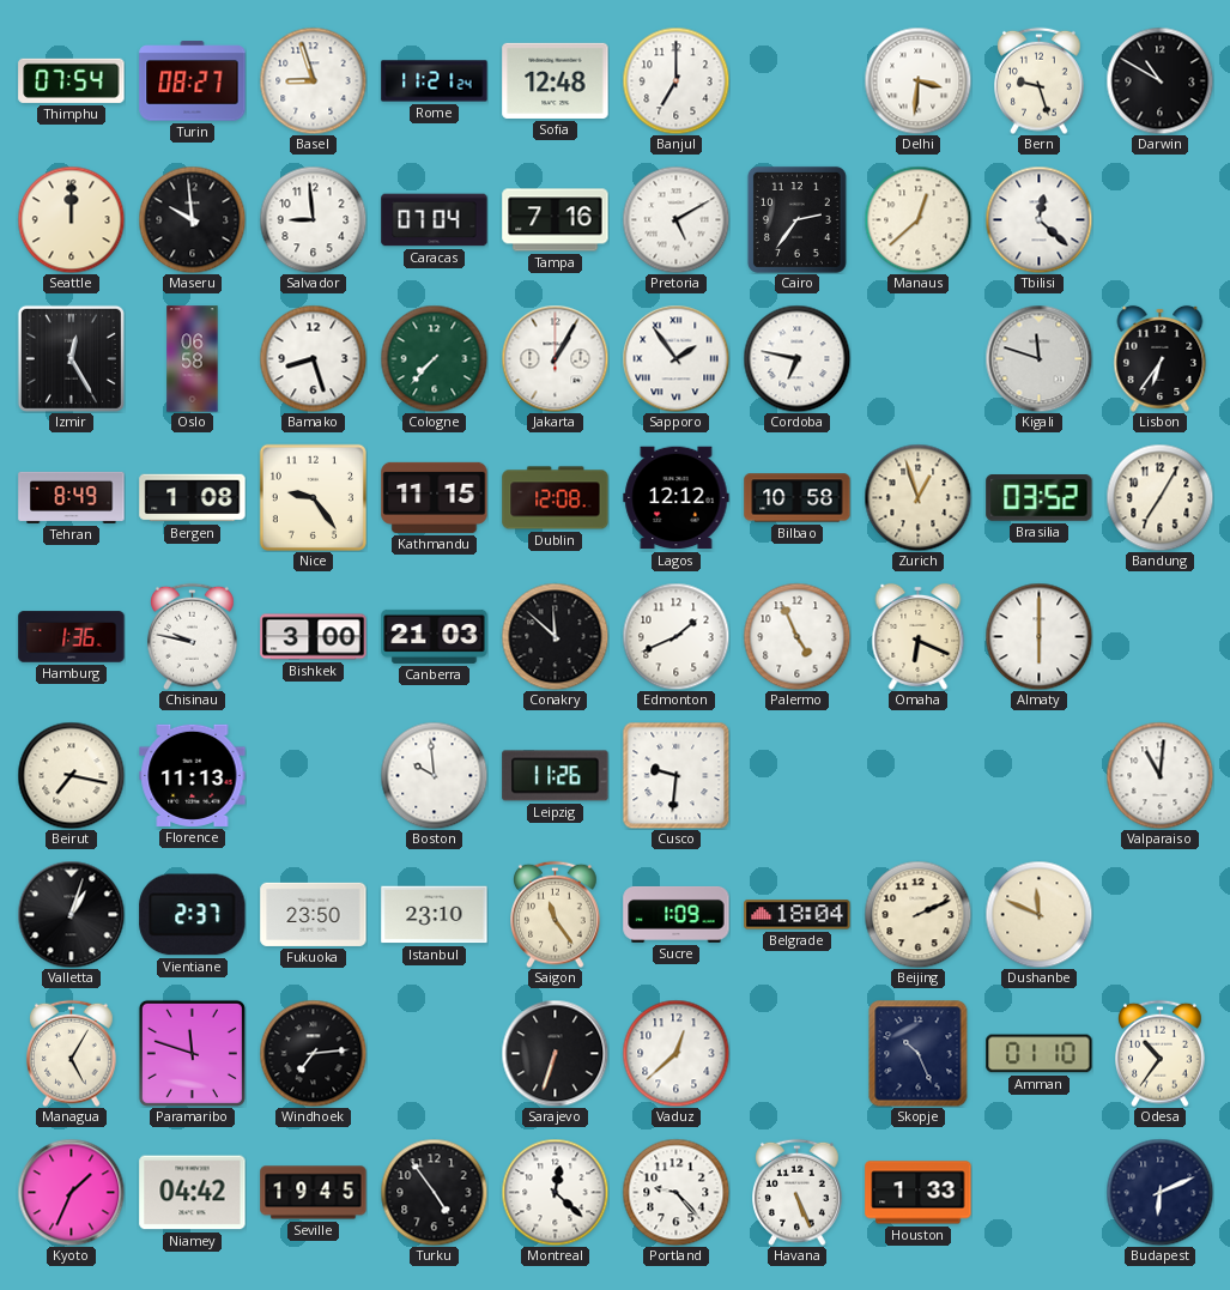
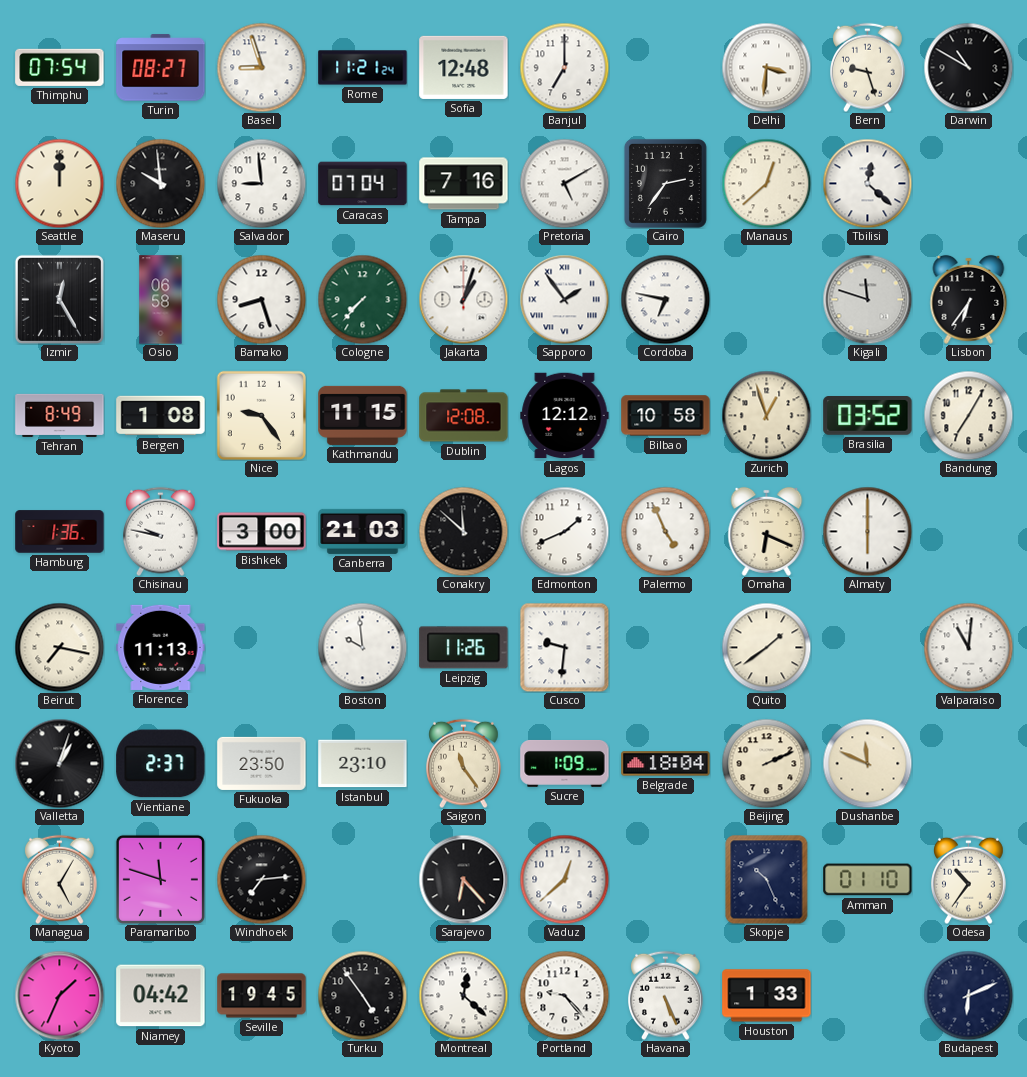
Jakarta: 1:05 -> 1:03 (463, 299)
Quito: none -> 1:39 (766, 647)
Sarajevo: 6:33 -> 6:23 (463, 879)
